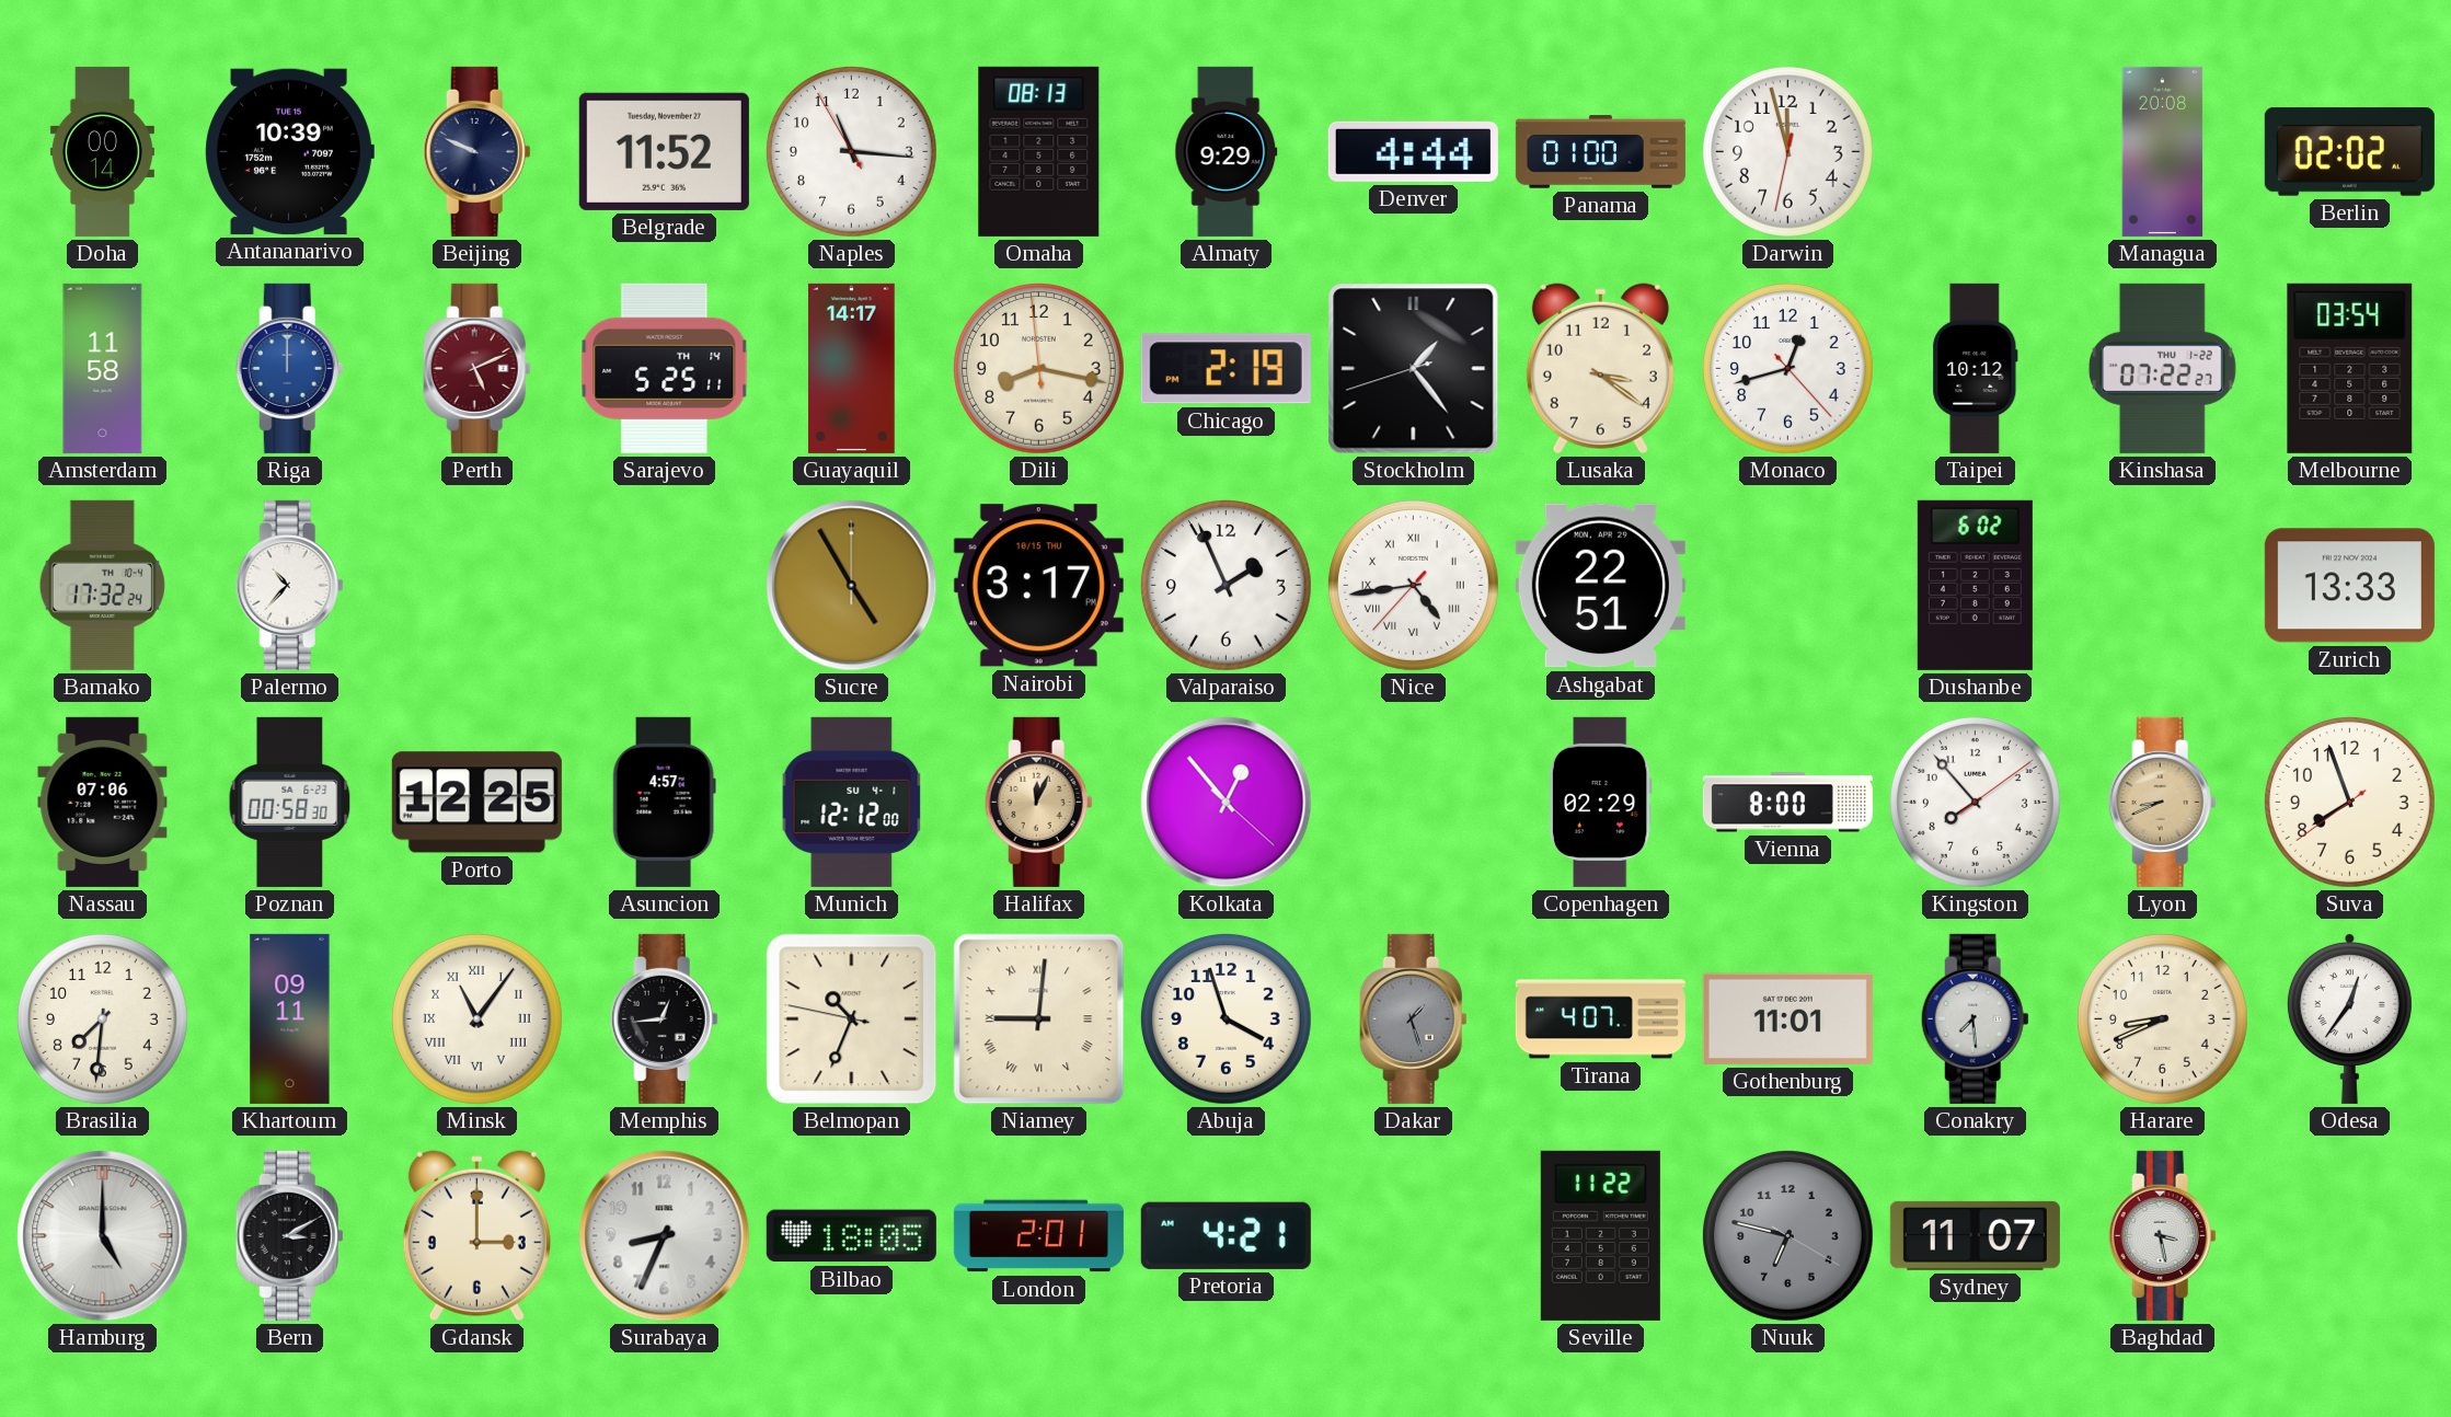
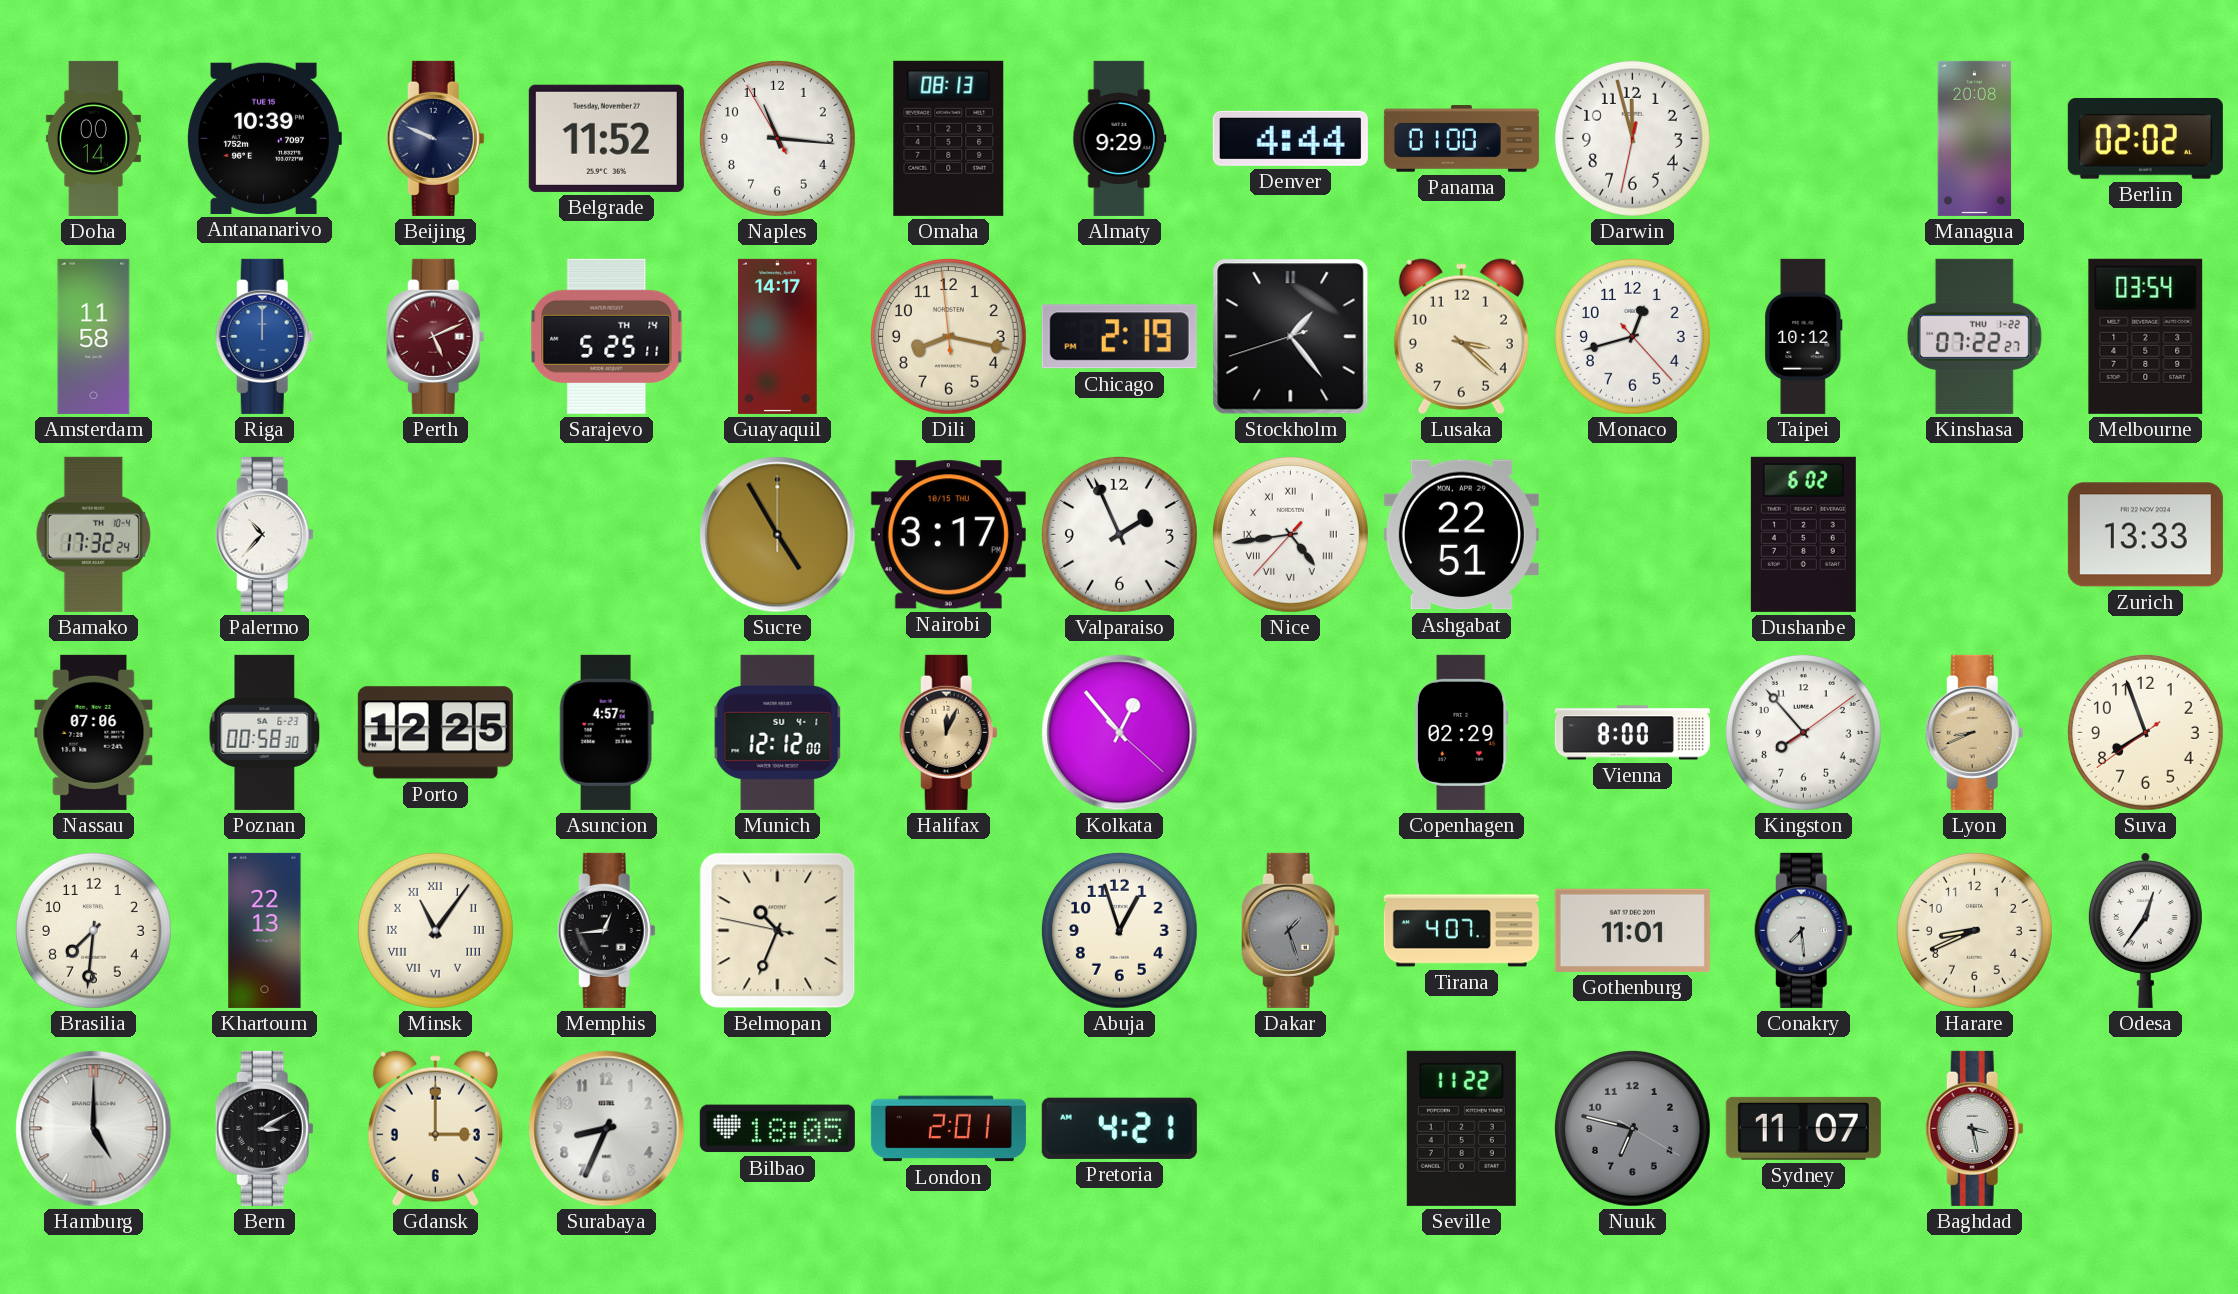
Lusaka: 3:21 -> 3:22 (1461, 337)
Khartoum: 09:11 -> 22:13 (265, 930)
Niamey: 9:01 -> none (1039, 1019)
Abuja: 3:57 -> 12:57 (1119, 930)
